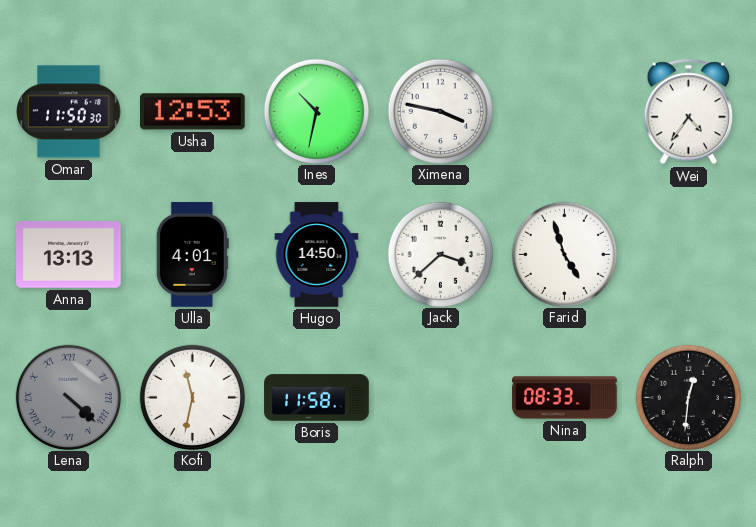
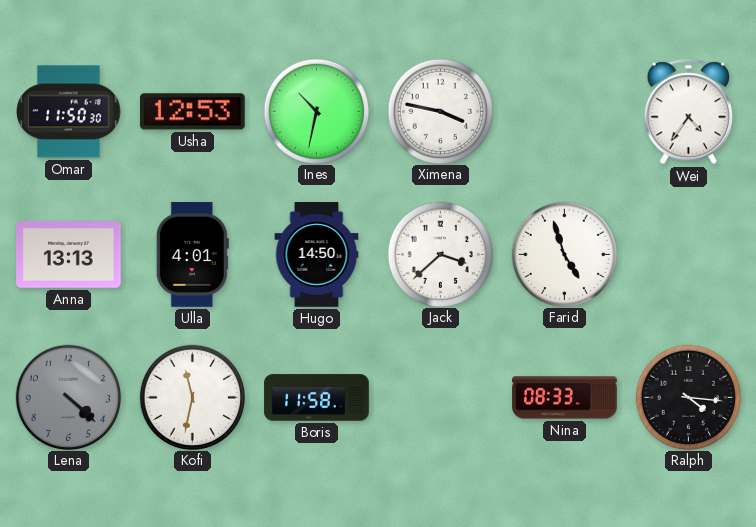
Lena numerals: Roman -> Arabic (68, 397)
Ralph: 12:31 -> 4:16 (688, 397)
